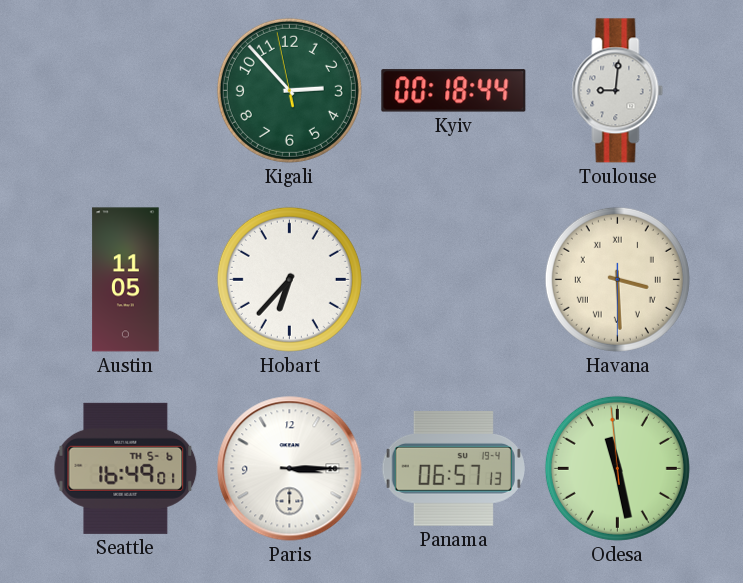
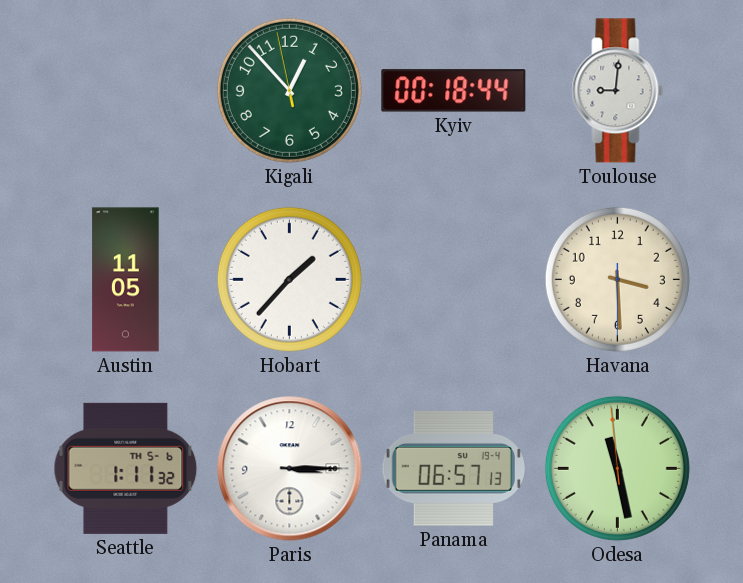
Kigali: 2:52 -> 12:52 (289, 90)
Hobart: 6:37 -> 1:37 (289, 279)
Havana numerals: Roman -> Arabic (617, 279)
Seattle: 16:49 -> 1:11 (126, 468)
